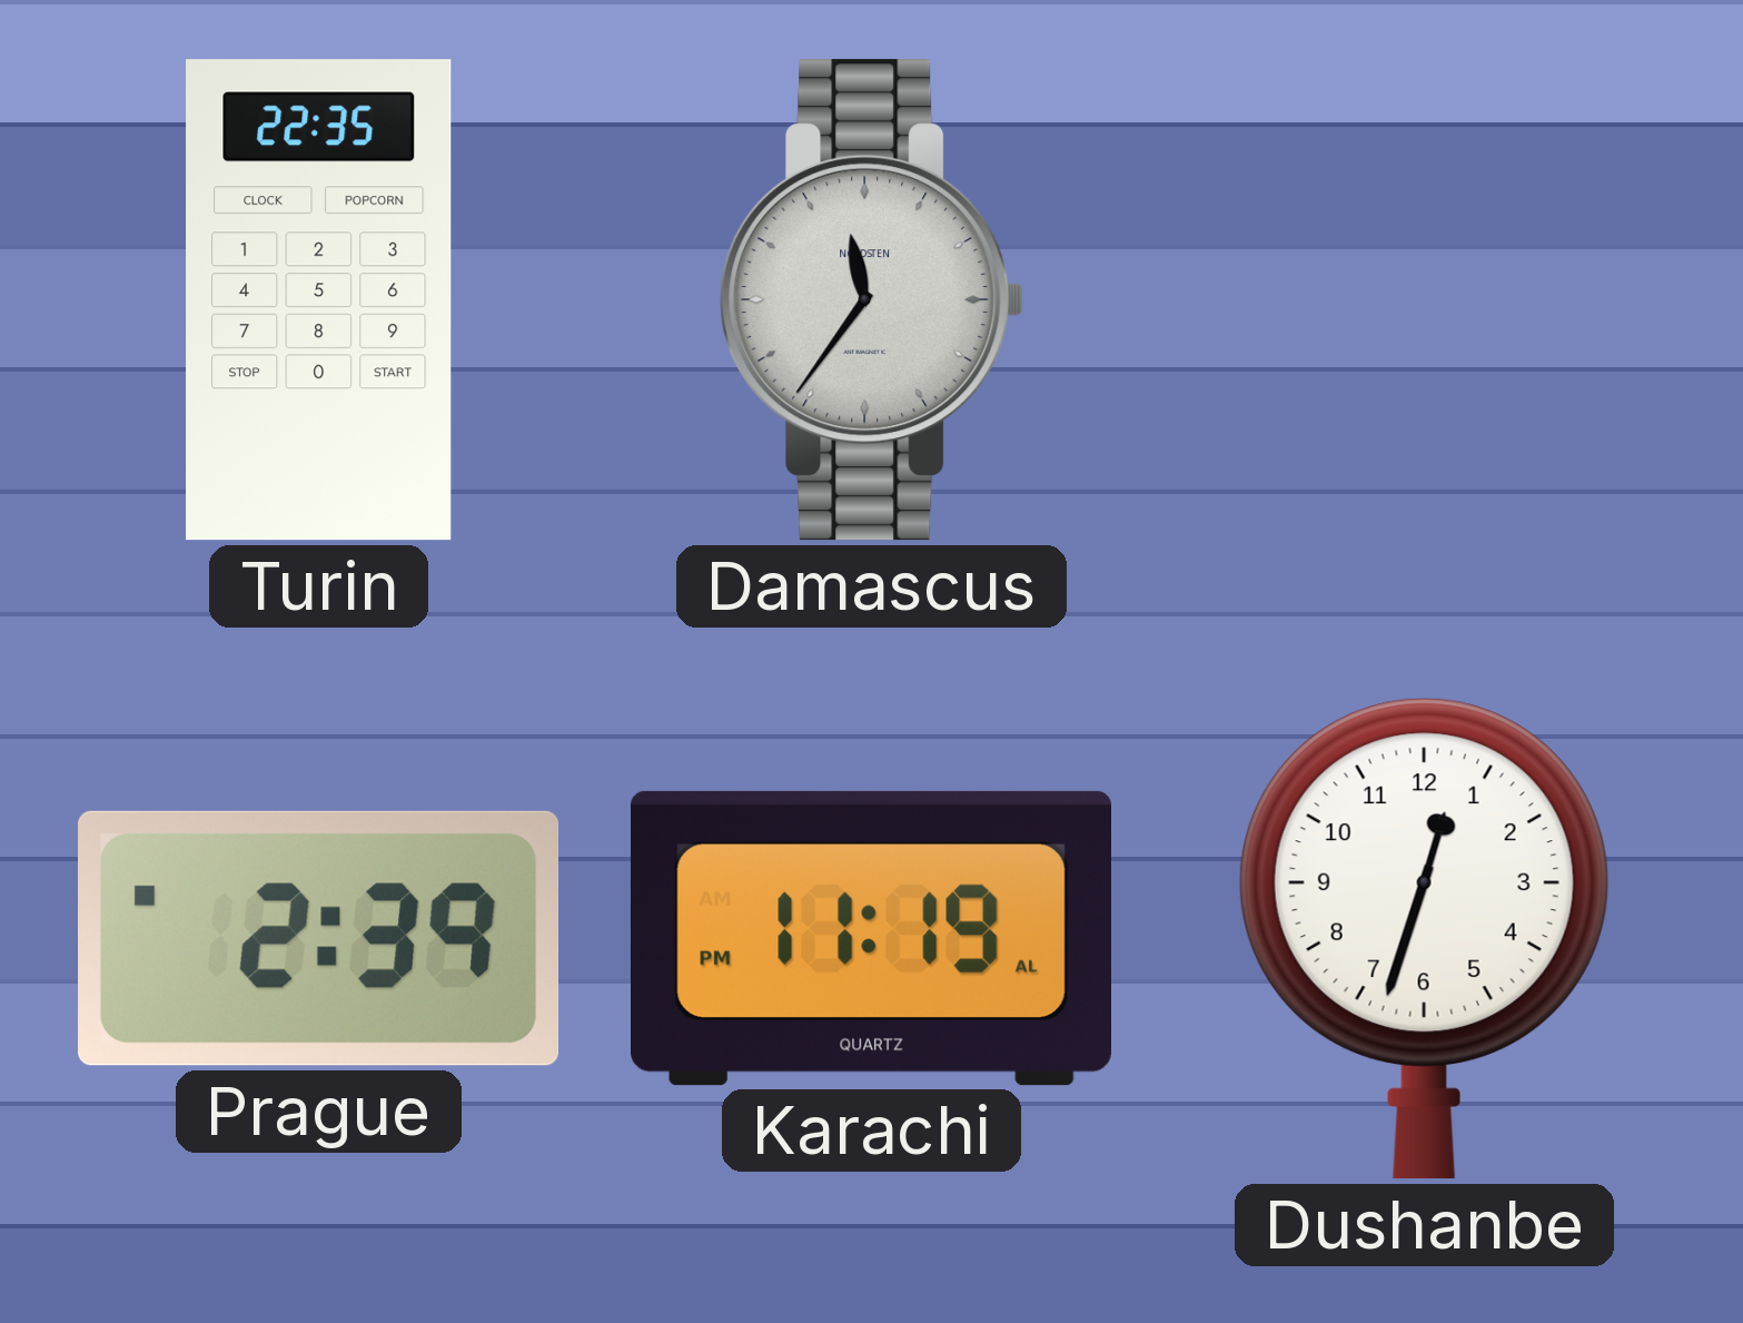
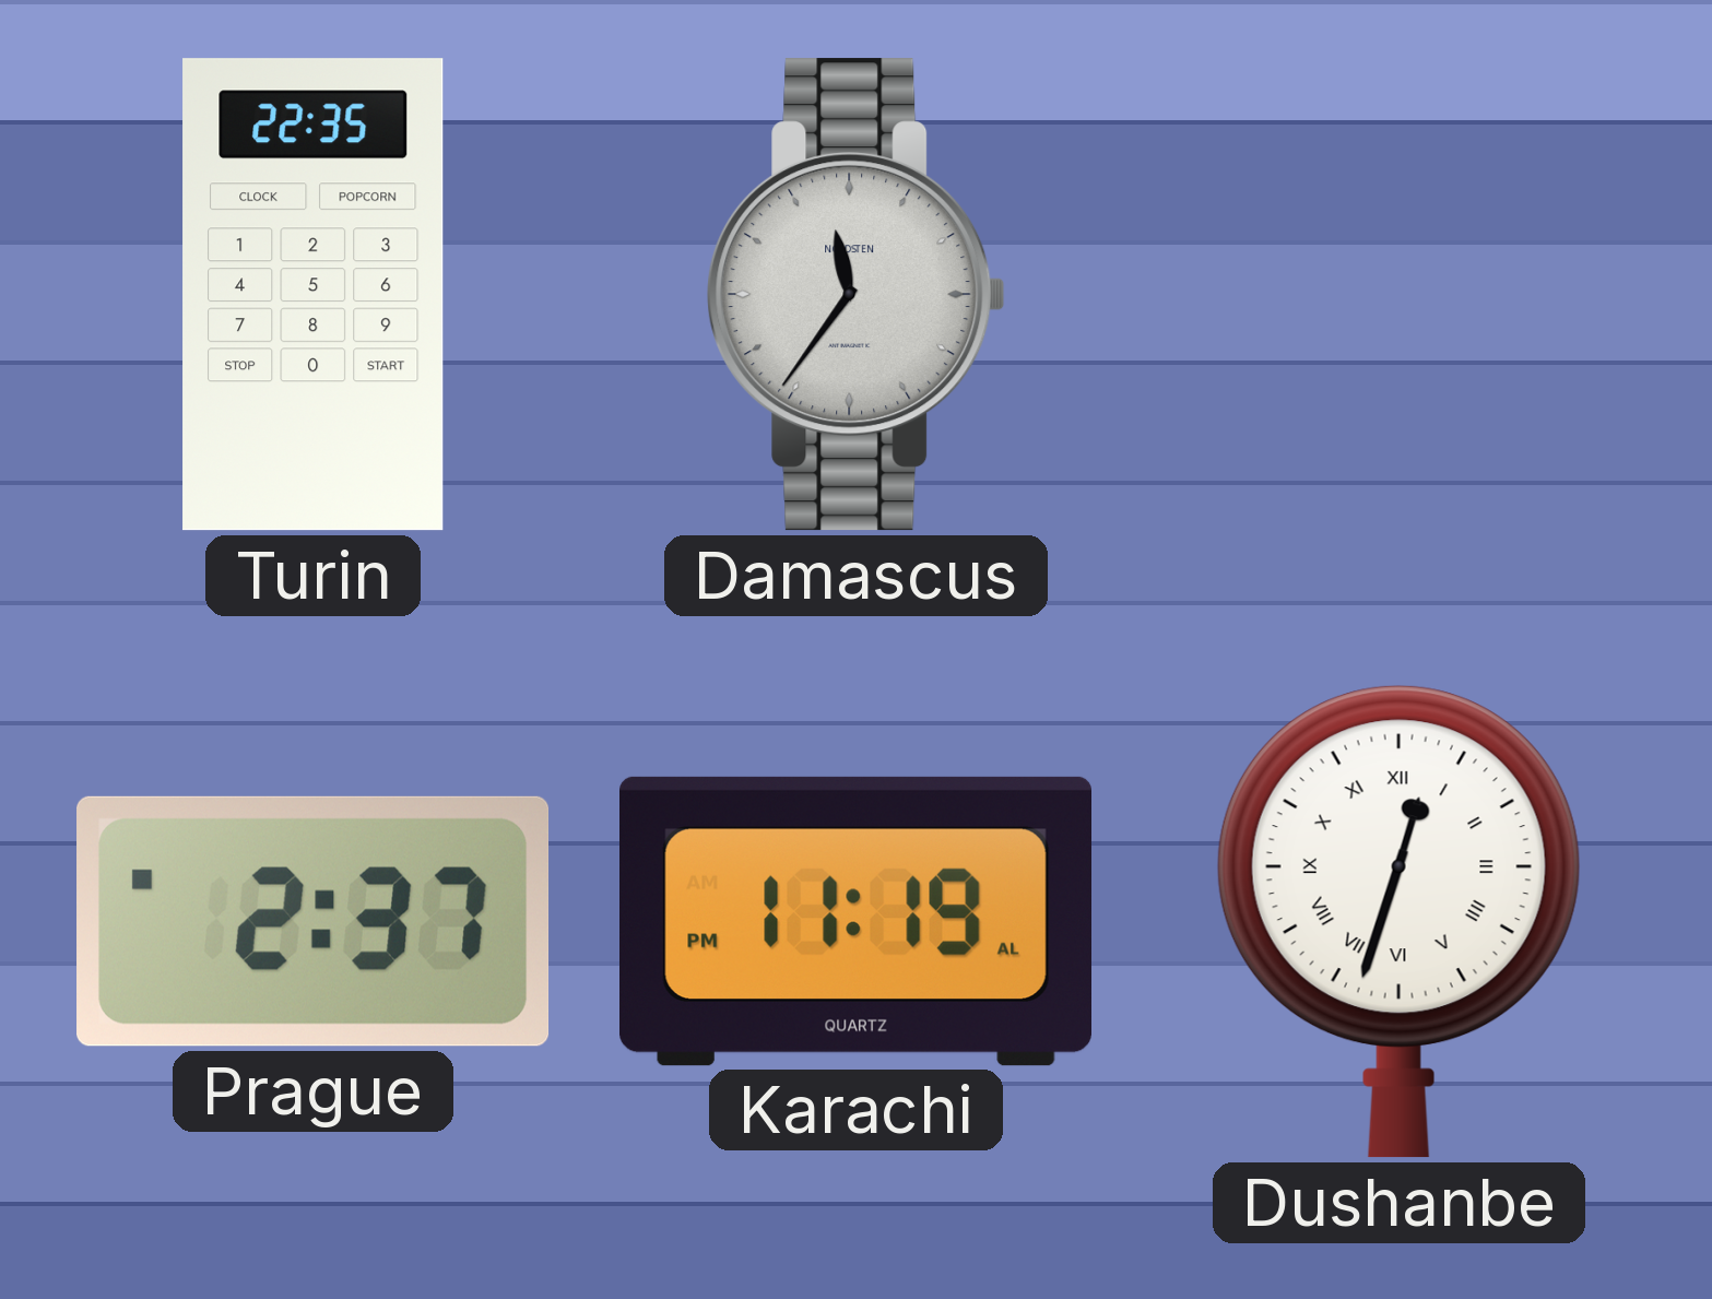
Prague: 2:39 -> 2:37 (314, 921)
Dushanbe numerals: Arabic -> Roman (1398, 921)
